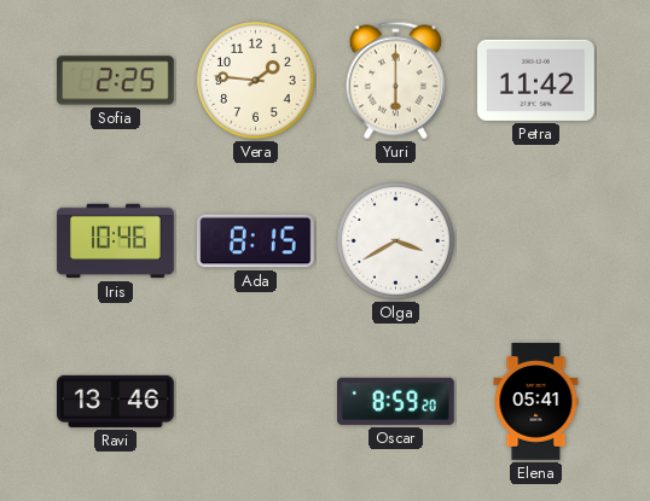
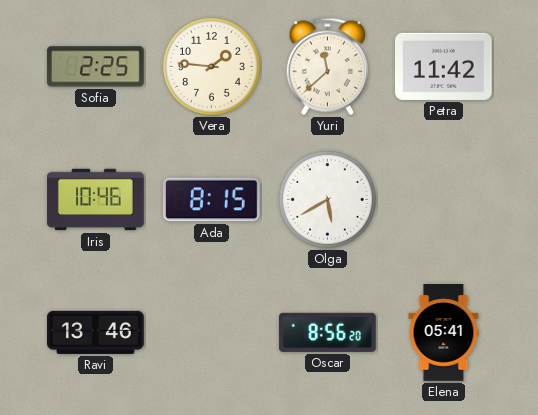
Yuri: 6:00 -> 11:38 (327, 67)
Olga: 3:40 -> 5:40 (328, 200)
Oscar: 8:59 -> 8:56 (327, 332)
